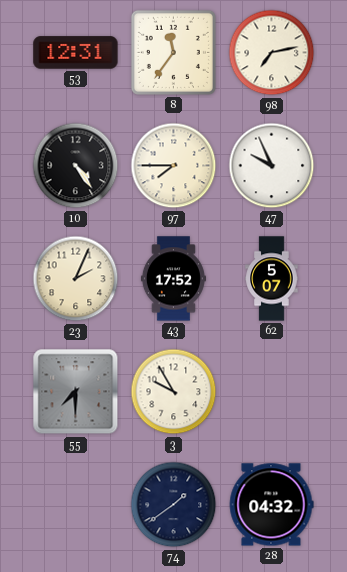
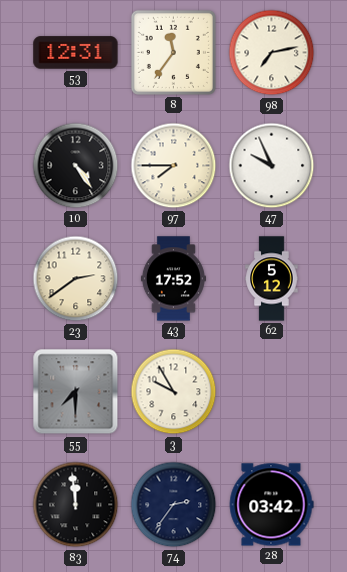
23: 2:04 -> 2:39 (76, 279)
62: 5:07 -> 5:12 (272, 279)
83: none -> 11:59 (76, 505)
74: 1:39 -> 2:36 (174, 505)
28: 04:32 -> 03:42 (271, 505)
